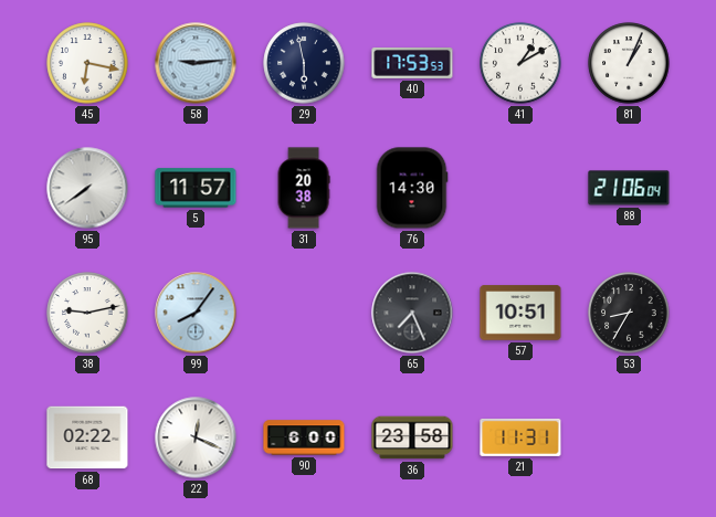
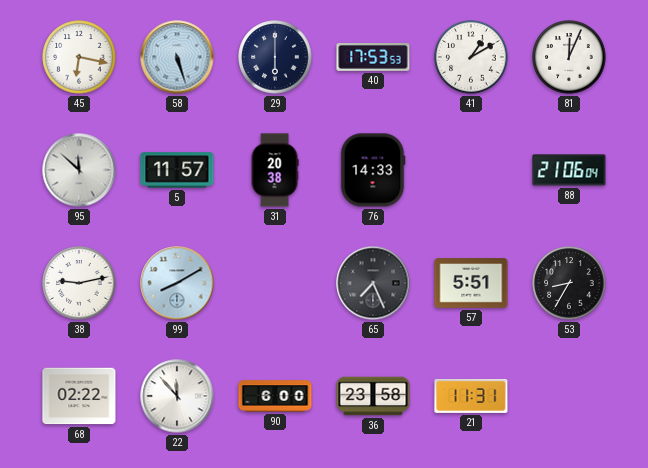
58: 9:14 -> 5:27 (177, 57)
29: 5:58 -> 6:00 (275, 57)
81: 1:04 -> 12:04 (569, 57)
95: 7:39 -> 11:52 (79, 170)
76: 14:30 -> 14:33 (373, 170)
99: 8:06 -> 8:10 (177, 283)
57: 10:51 -> 5:51 (471, 283)
22: 12:19 -> 11:53 (177, 396)
